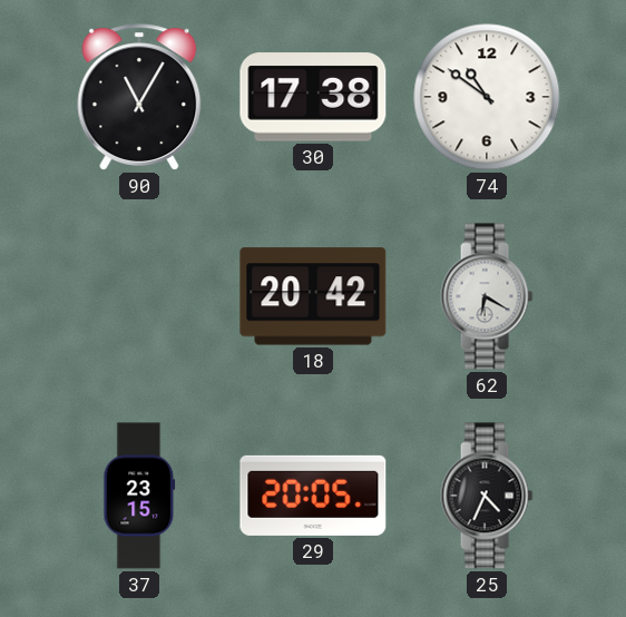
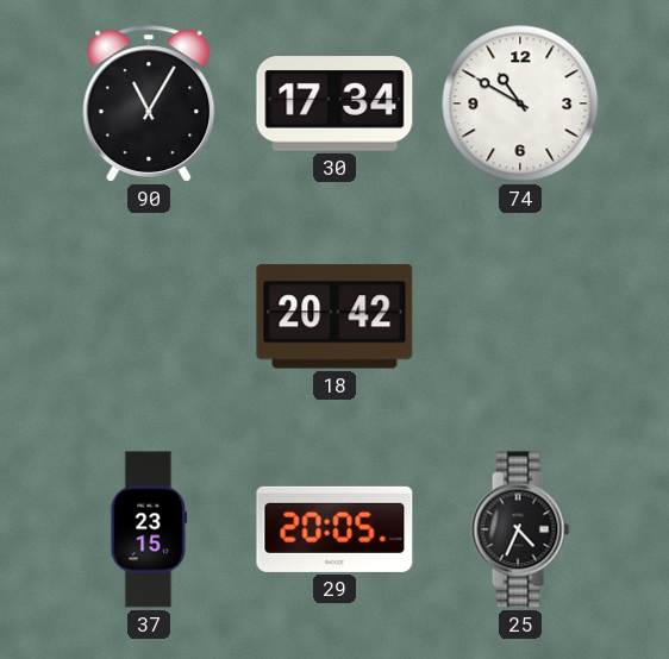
30: 17:38 -> 17:34 (334, 103)
74: 10:51 -> 10:50 (520, 103)
62: 6:20 -> none (487, 296)
